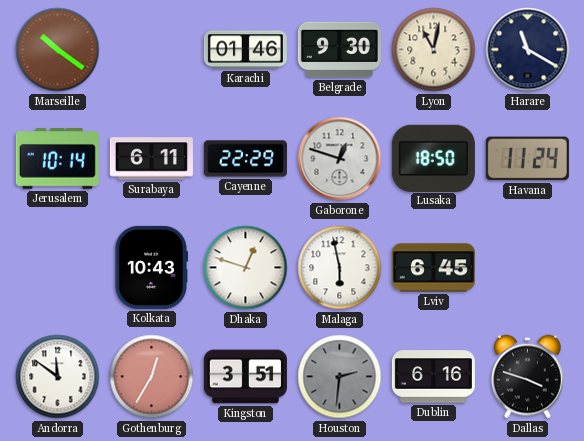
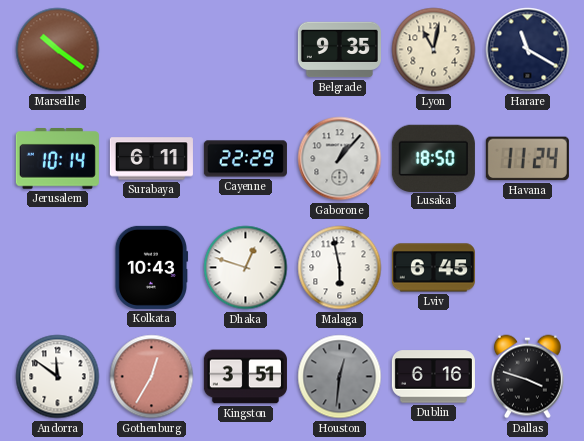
Karachi: 01:46 -> none (245, 50)
Belgrade: 9:30 -> 9:35 (339, 50)
Gaborone: 12:48 -> 1:07 (340, 159)
Houston: 2:31 -> 12:31 (340, 377)
